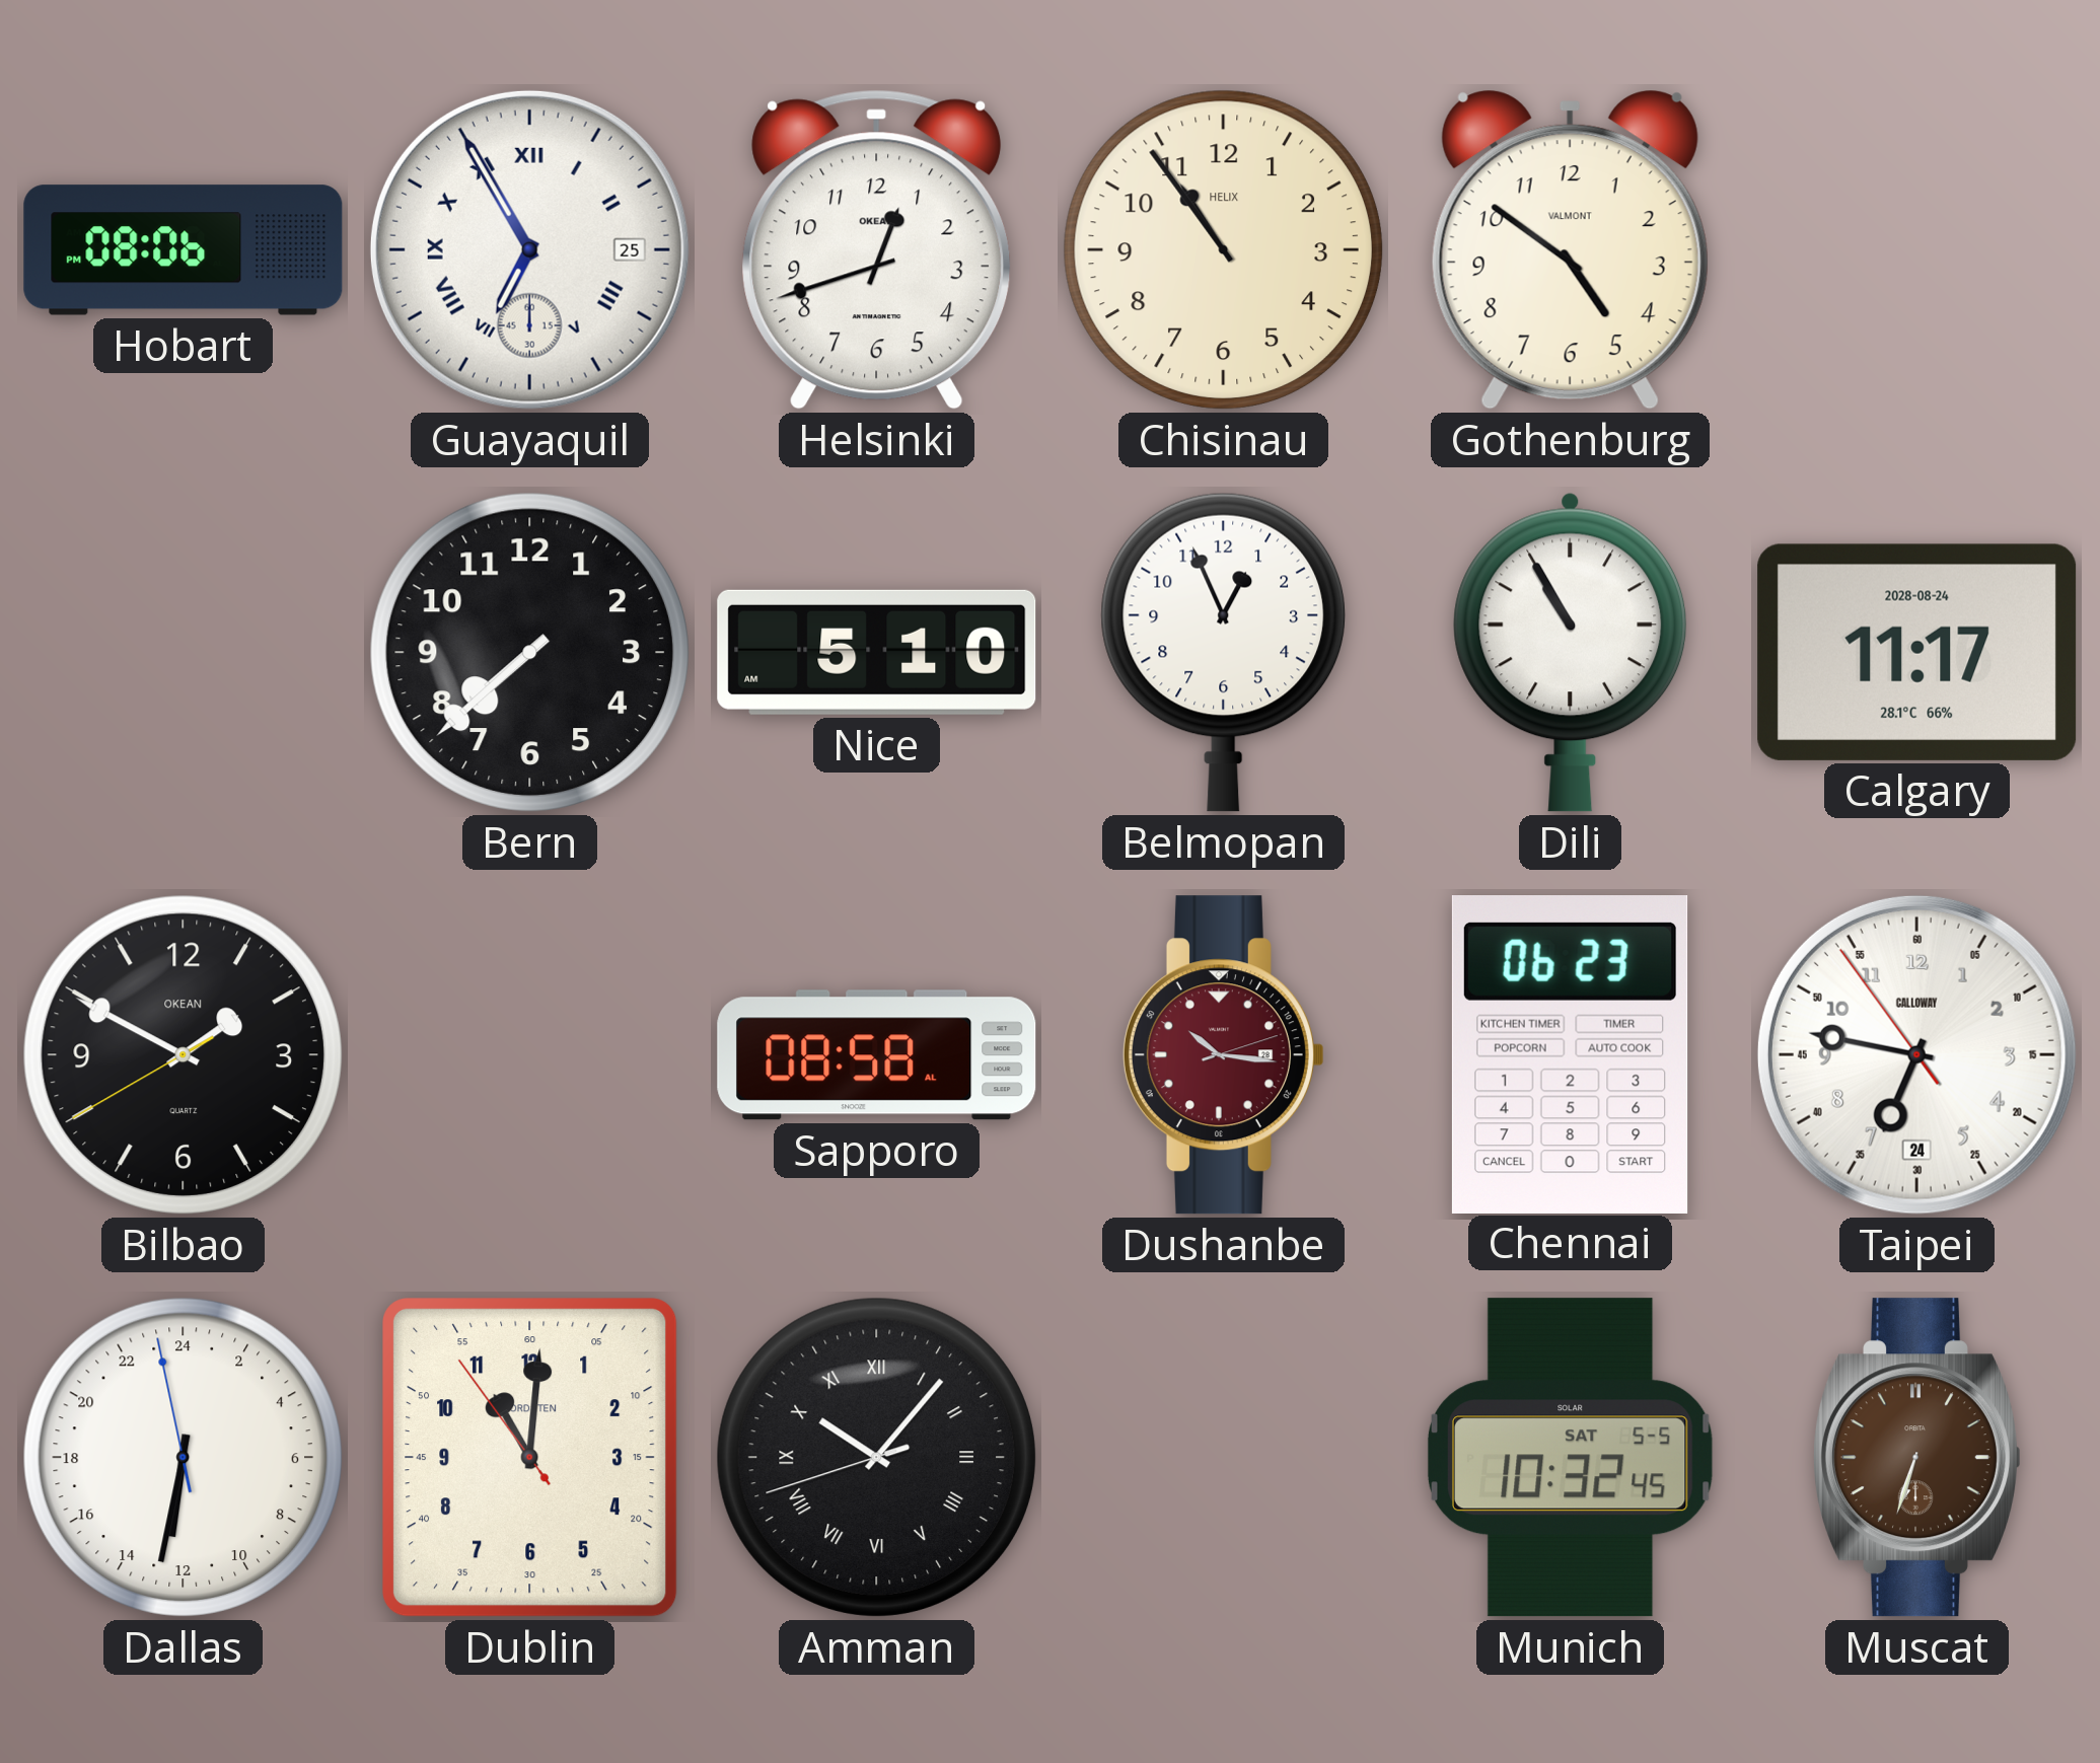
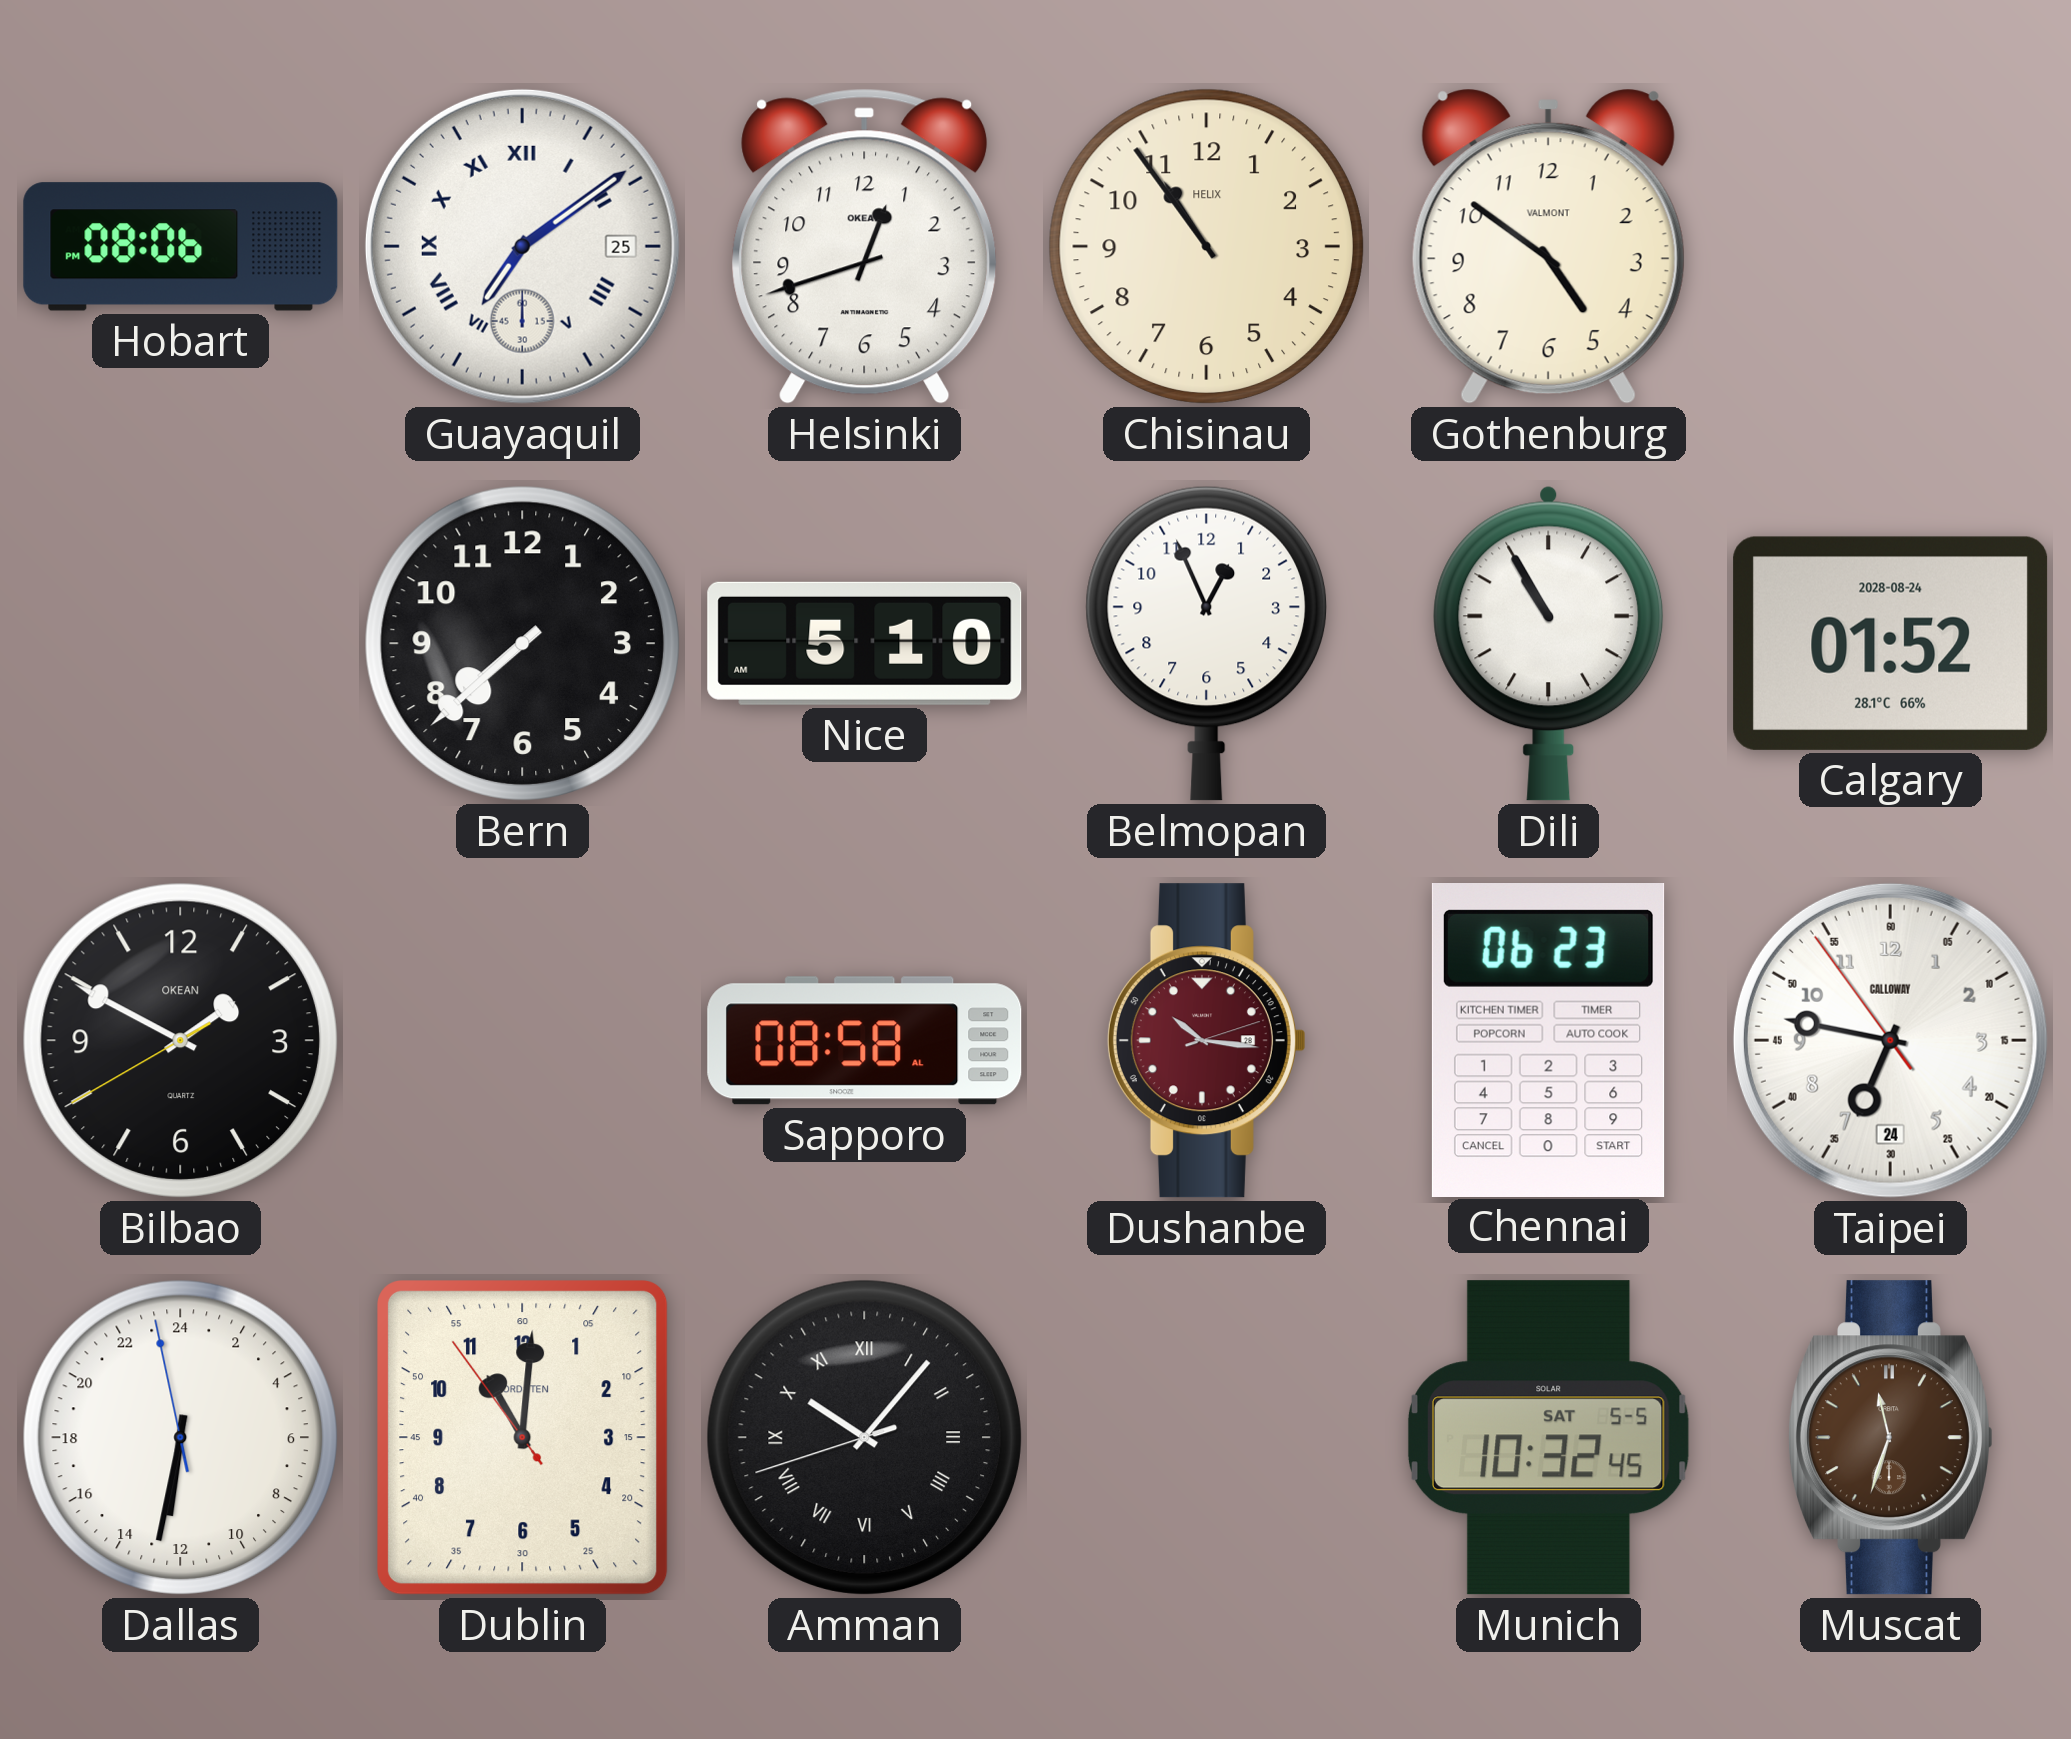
Guayaquil: 6:55 -> 7:09 (522, 246)
Calgary: 11:17 -> 01:52 (1891, 643)
Muscat: 6:33 -> 11:33 (1890, 1438)
